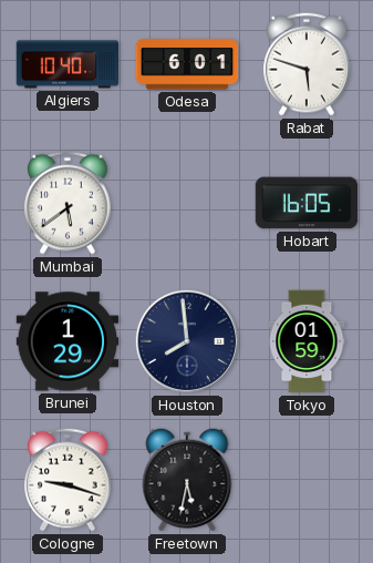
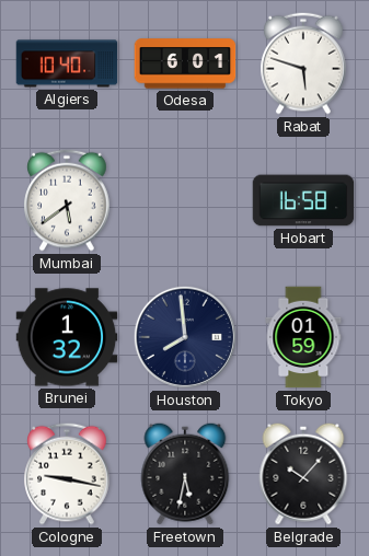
Hobart: 16:05 -> 16:58 (303, 200)
Brunei: 1:29 -> 1:32 (67, 337)
Cologne: 9:18 -> 9:17 (67, 474)
Belgrade: none -> 10:07 (303, 474)
